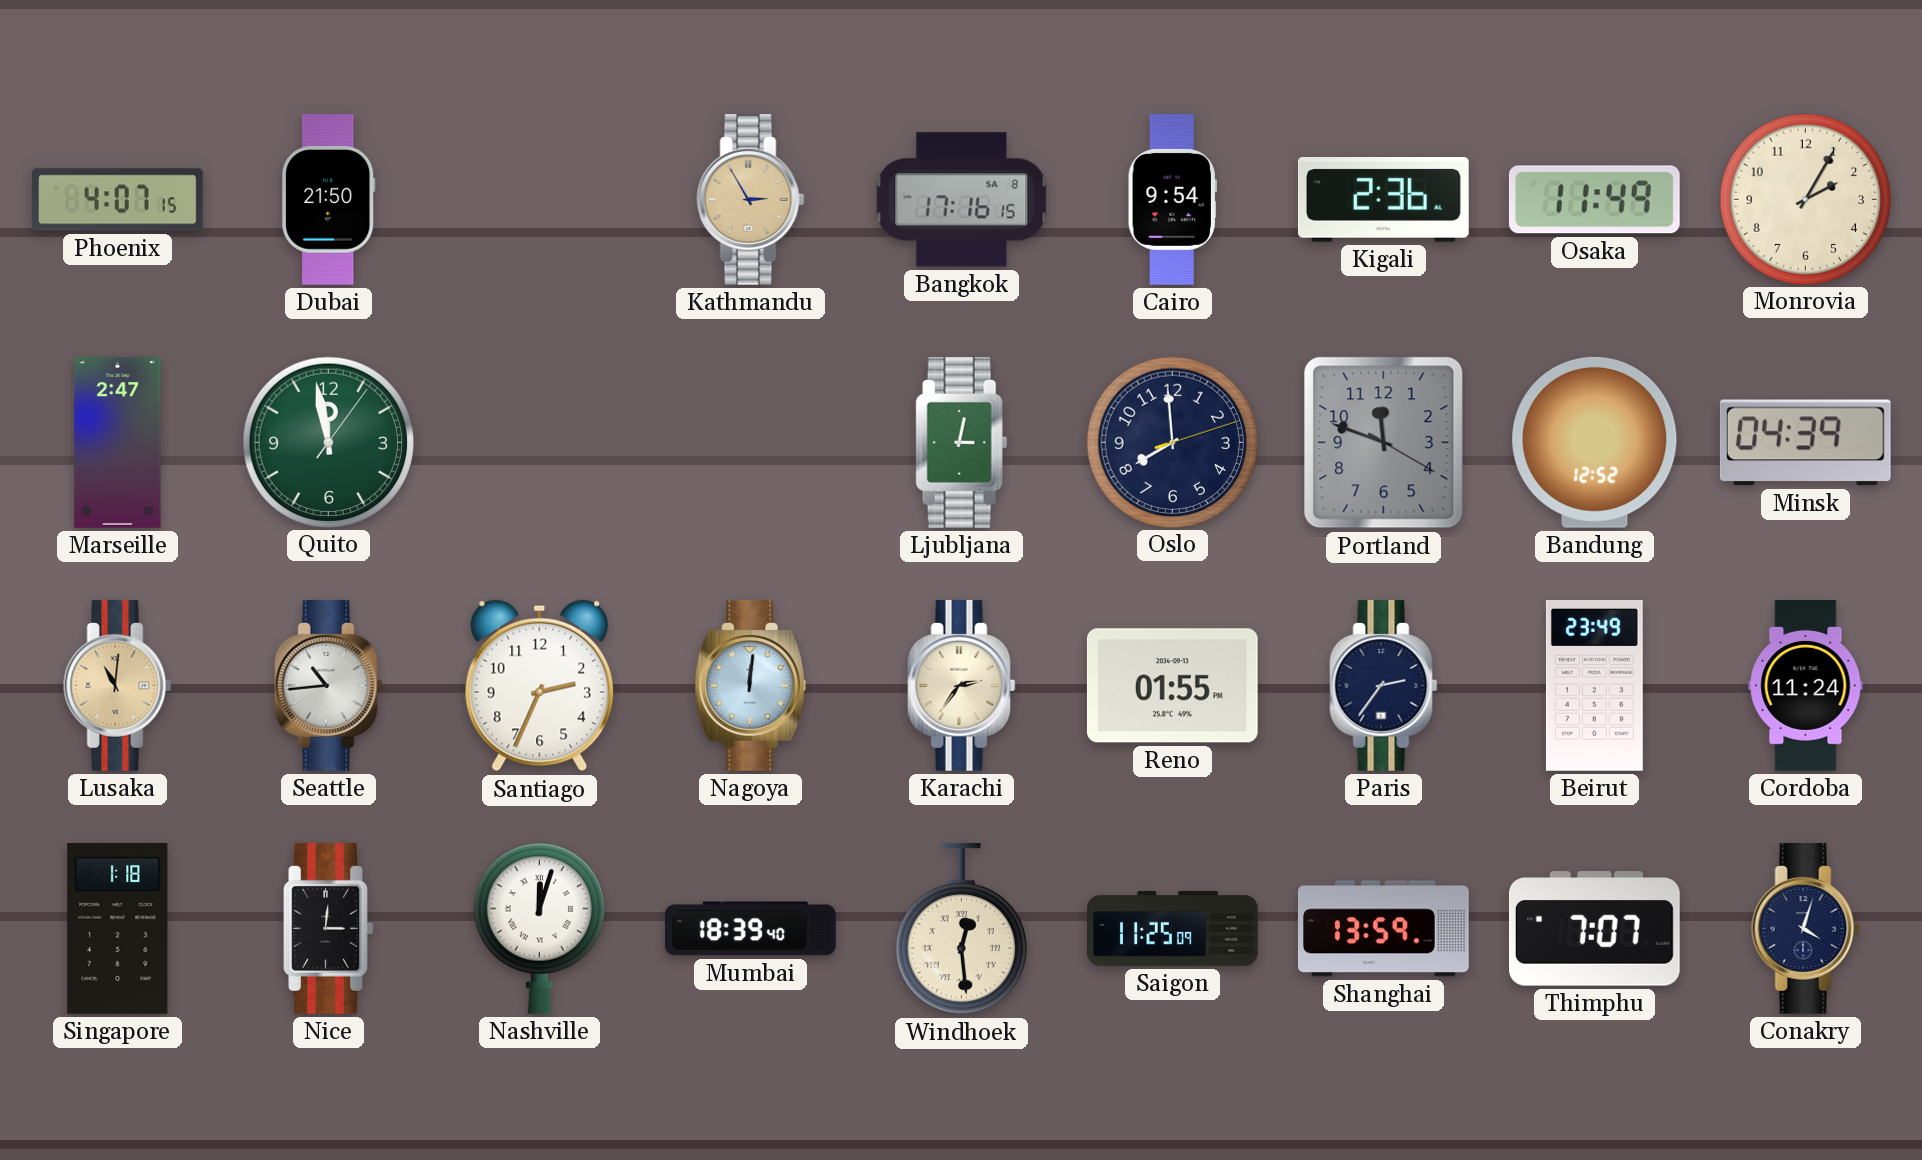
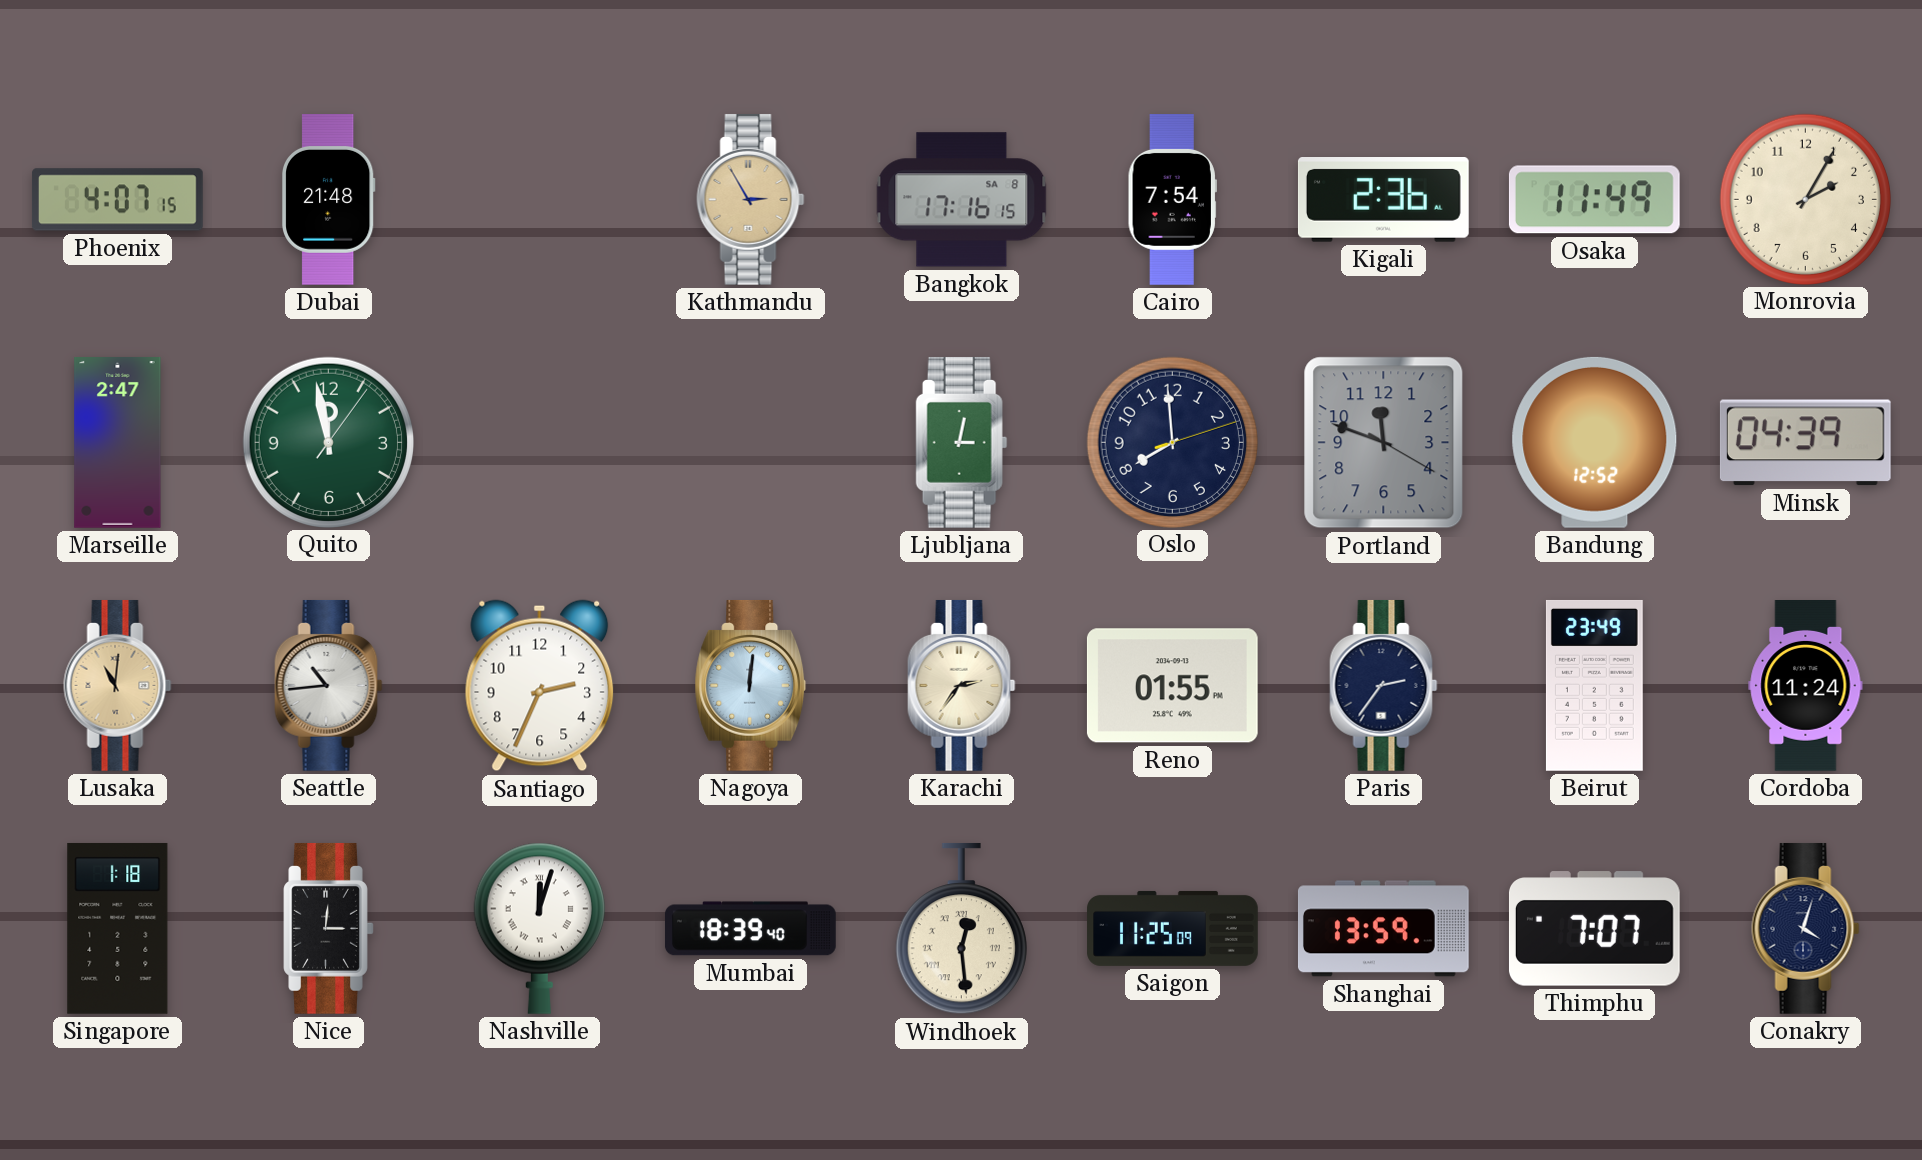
Dubai: 21:50 -> 21:48 (329, 200)
Cairo: 9:54 -> 7:54 (1172, 200)
